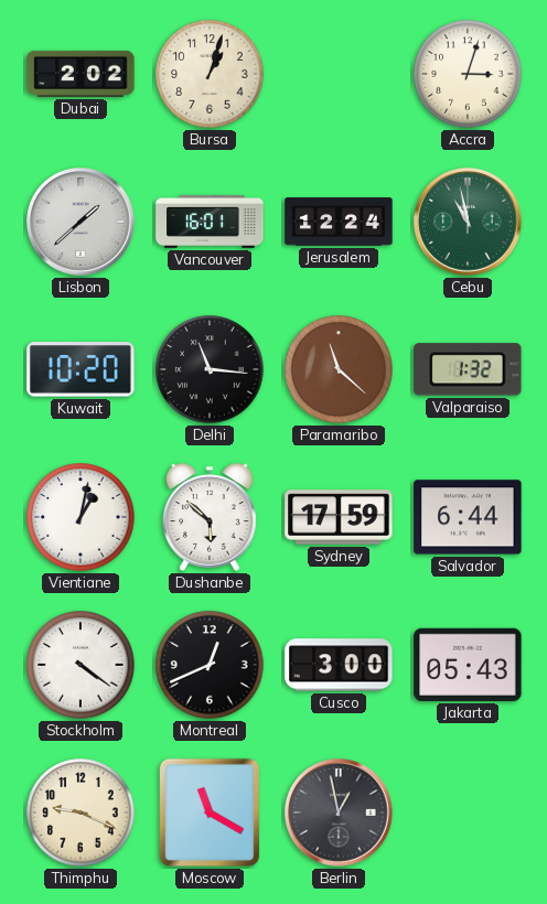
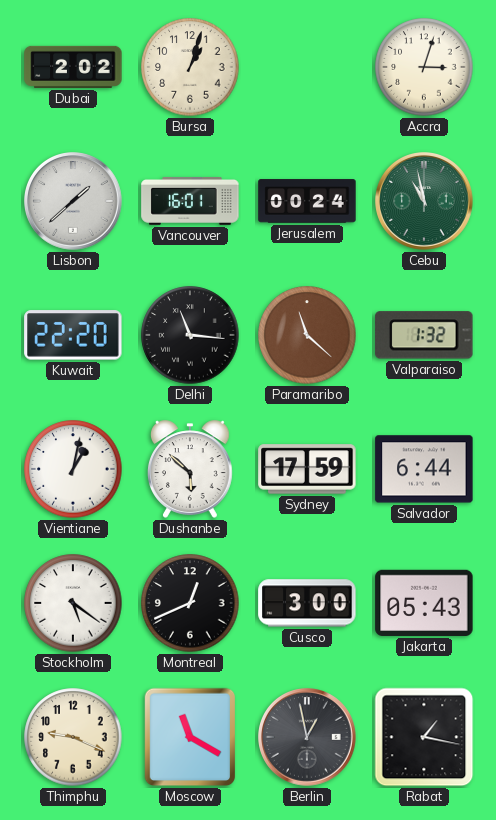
Jerusalem: 12:24 -> 00:24 (307, 201)
Kuwait: 10:20 -> 22:20 (73, 335)
Stockholm: 4:21 -> 5:21 (73, 603)
Rabat: none -> 1:17 (424, 737)
